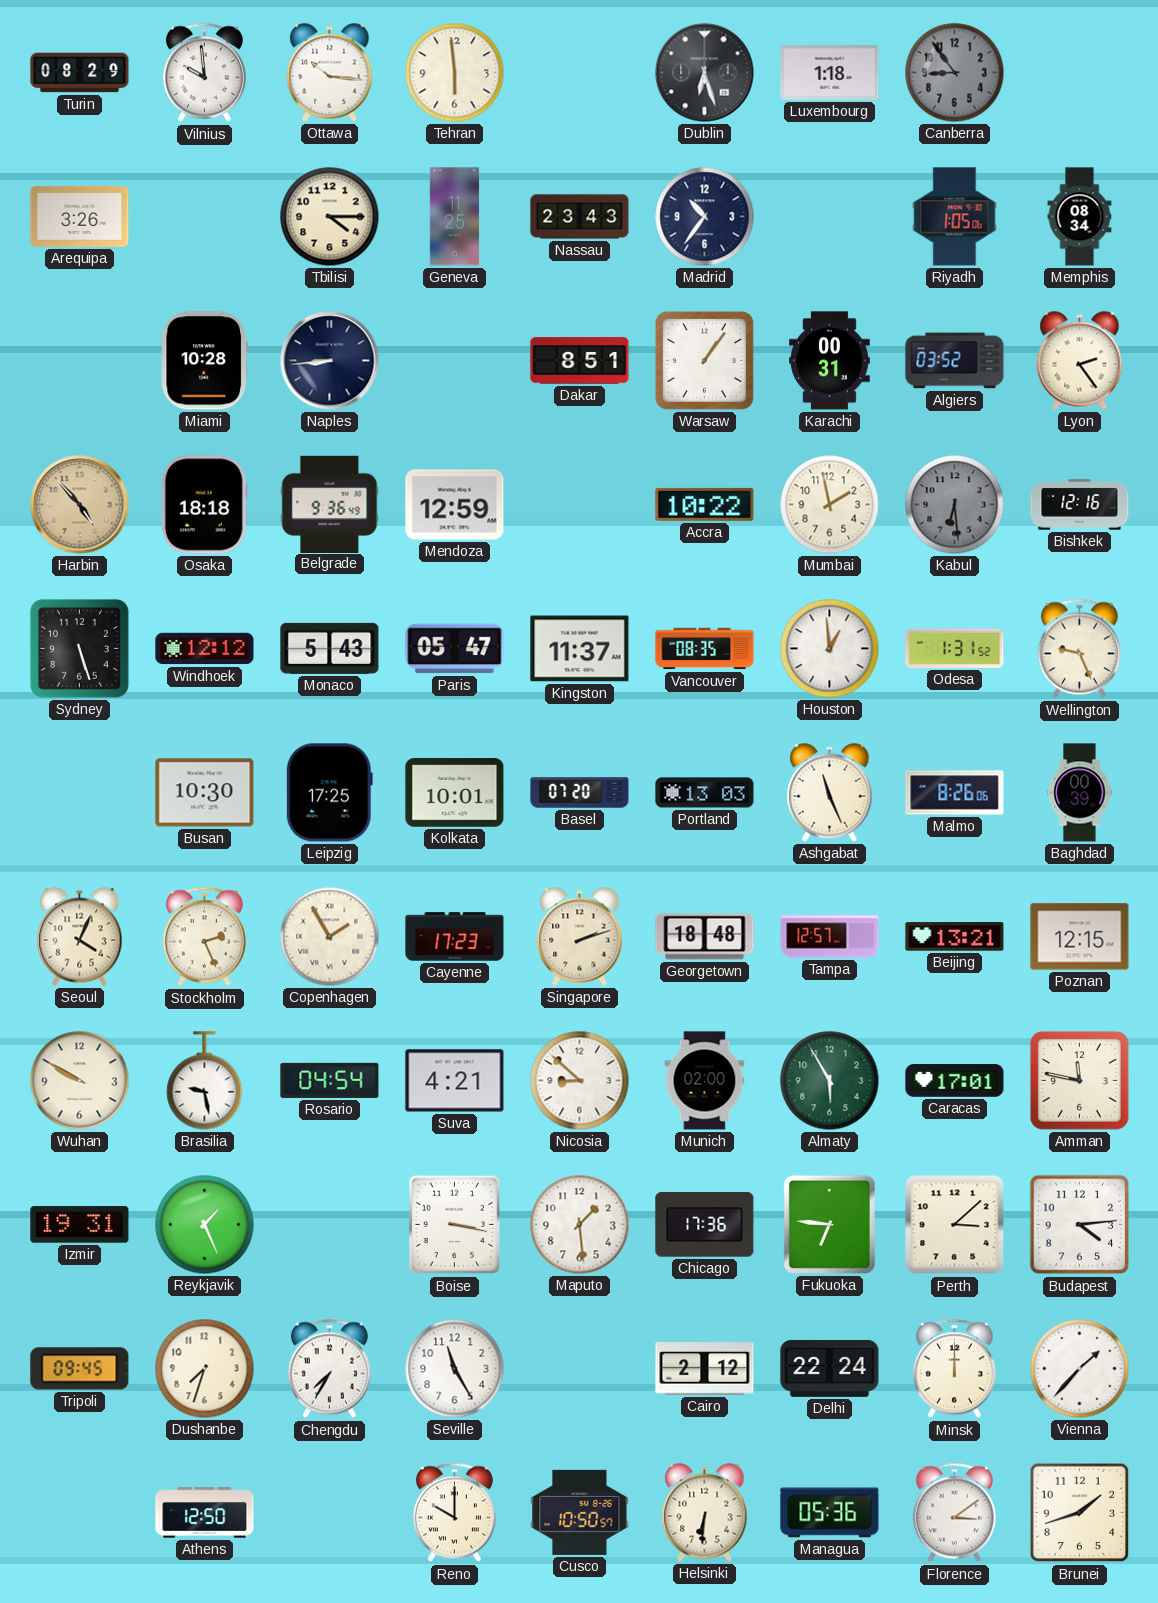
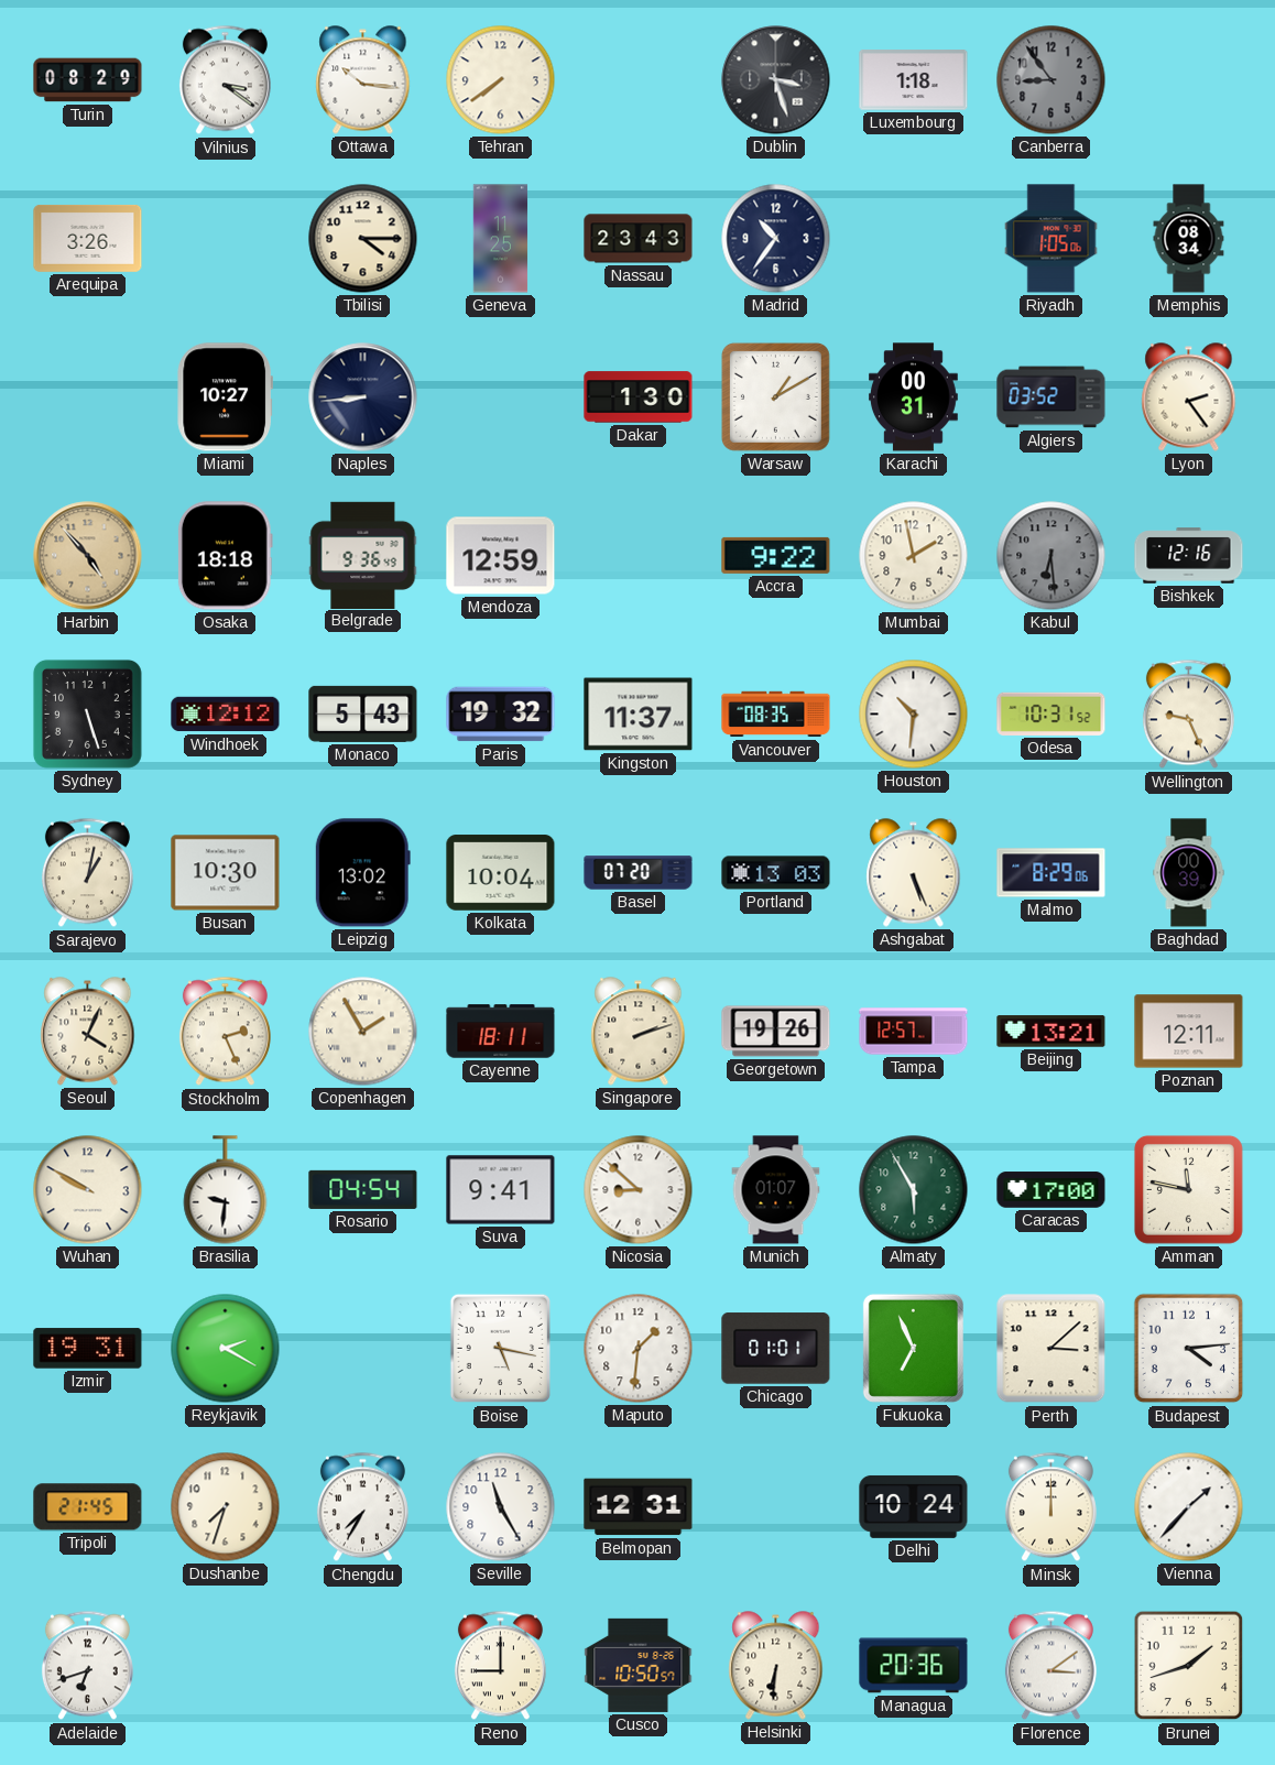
Vilnius: 9:59 -> 3:21 (225, 80)
Tehran: 5:59 -> 7:39 (501, 80)
Dublin: 6:27 -> 3:27 (776, 80)
Miami: 10:28 -> 10:27 (225, 397)
Dakar: 8:51 -> 1:30 (639, 397)
Warsaw: 1:06 -> 1:10 (775, 396)
Accra: 10:22 -> 9:22 (776, 555)
Paris: 05:47 -> 19:32 (501, 715)
Houston: 12:59 -> 10:31 (914, 715)
Odesa: 1:31 -> 10:31 (1051, 713)
Sarajevo: none -> 1:02 (87, 873)
Leipzig: 17:25 -> 13:02 (362, 873)
Kolkata: 10:01 -> 10:04 (501, 873)
Ashgabat: 11:26 -> 5:26 (914, 873)
Malmo: 8:26 -> 8:29 (1051, 873)
Cayenne: 17:23 -> 18:11 (501, 1032)
Georgetown: 18:48 -> 19:26 (776, 1032)
Poznan: 12:15 -> 12:11 (1189, 1032)
Brasilia: 9:28 -> 9:31 (226, 1190)
Suva: 4:21 -> 9:41 (501, 1190)
Munich: 02:00 -> 01:07 (776, 1190)
Caracas: 17:01 -> 17:00 (1051, 1190)
Reykjavik: 1:26 -> 2:20 (226, 1349)
Boise: 3:17 -> 5:17 (500, 1349)
Maputo: 1:29 -> 1:31 (639, 1349)
Chicago: 17:36 -> 01:01 (776, 1349)
Fukuoka: 6:46 -> 6:56 (913, 1348)
Tripoli: 09:45 -> 21:45 (88, 1507)
Belmopan: none -> 12:31 (639, 1507)
Cairo: 2:12 -> none (705, 1369)
Delhi: 22:24 -> 10:24 (914, 1506)
Adelaide: none -> 6:42 (87, 1666)
Athens: 12:50 -> none (205, 1513)
Reno: 10:00 -> 9:00 (500, 1666)
Managua: 05:36 -> 20:36 (914, 1666)
